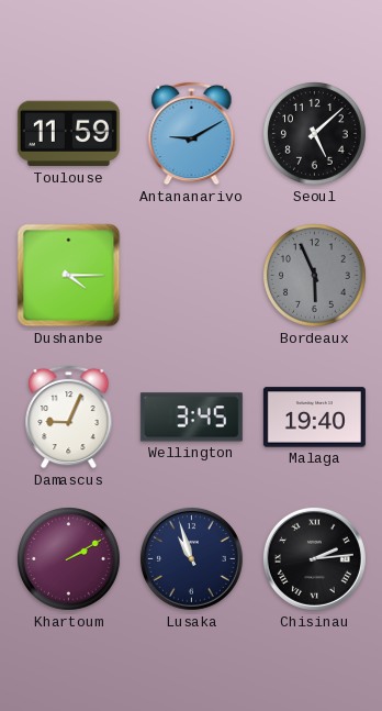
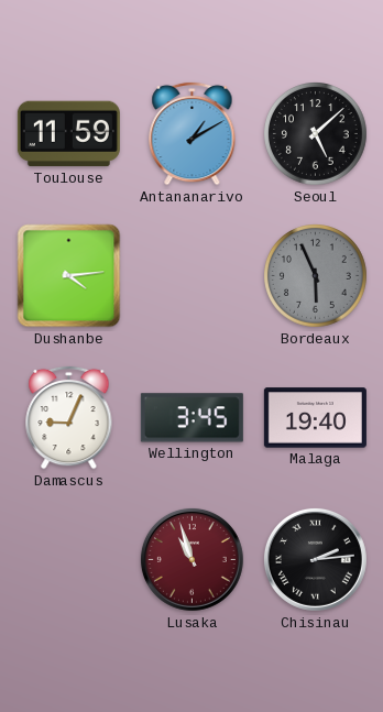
Antananarivo: 9:10 -> 1:10 (193, 133)
Dushanbe: 4:15 -> 4:14 (69, 276)
Khartoum: 2:10 -> none (69, 559)
Lusaka dial: navy -> burgundy (191, 559)
